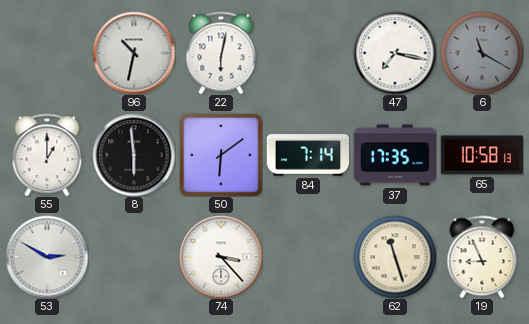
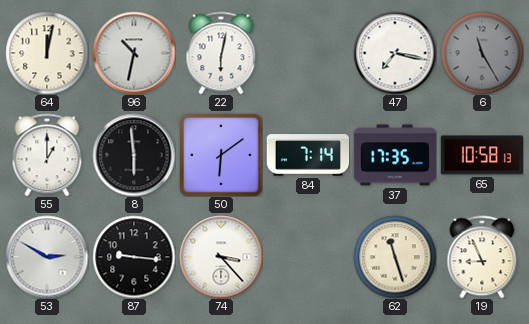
64: none -> 12:02 (47, 53)
6: 11:20 -> 11:25 (482, 53)
87: none -> 9:16 (134, 257)
